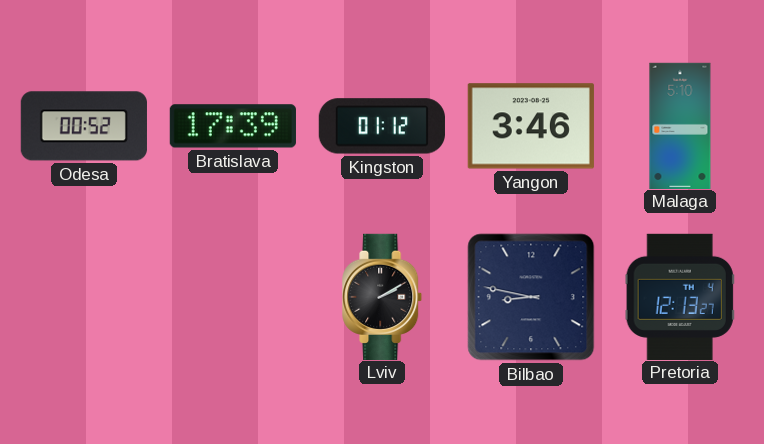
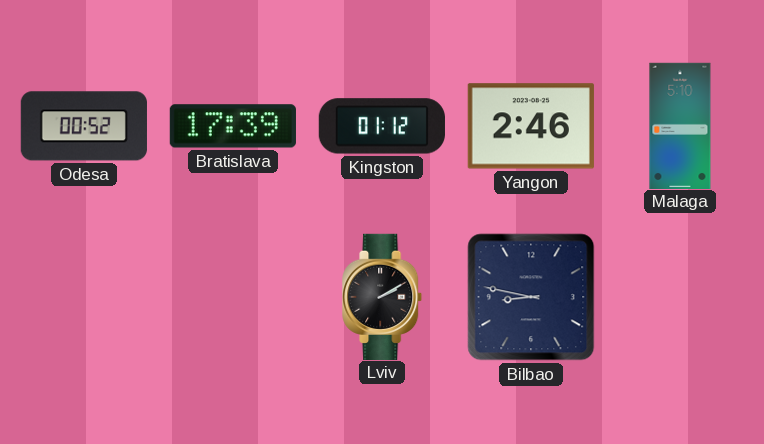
Yangon: 3:46 -> 2:46 (531, 126)
Pretoria: 12:13 -> none (680, 296)
